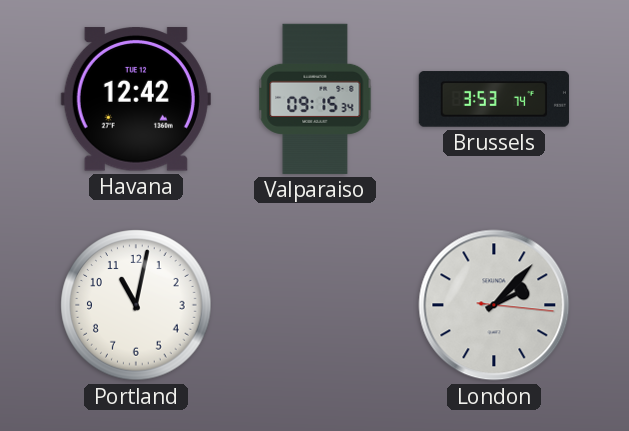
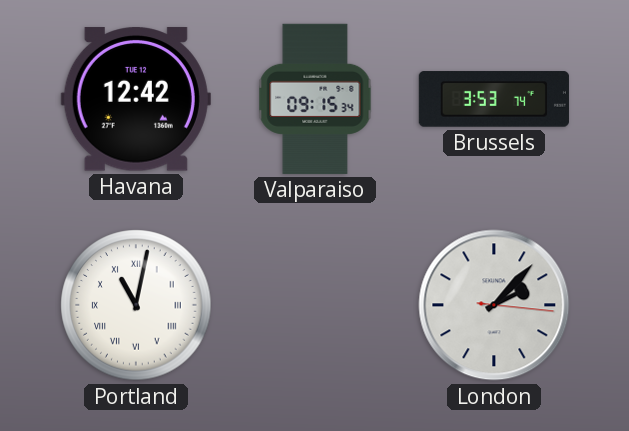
Portland numerals: Arabic -> Roman (136, 305)
